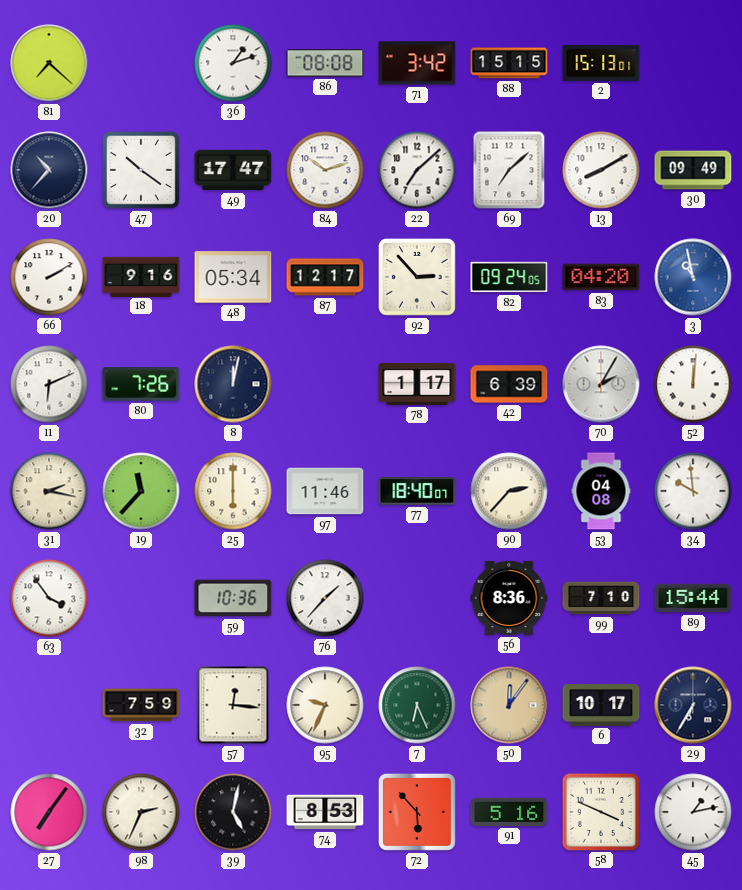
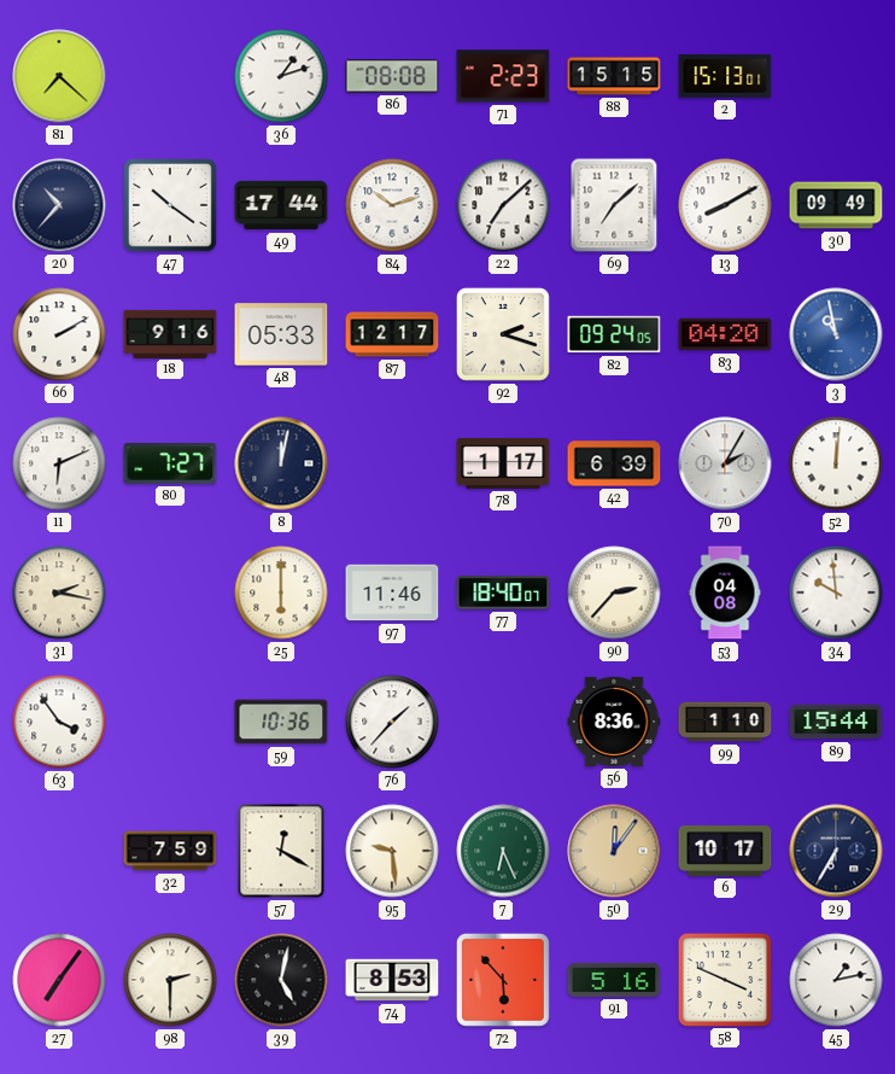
71: 3:42 -> 2:23 (503, 76)
49: 17:47 -> 17:44 (281, 205)
48: 05:34 -> 05:33 (281, 334)
92: 2:53 -> 2:18 (504, 335)
80: 7:26 -> 7:27 (170, 465)
19: 11:37 -> none (141, 491)
99: 7:10 -> 1:10 (725, 722)
57: 12:16 -> 12:20 (281, 851)
95: 9:34 -> 9:29 (392, 851)
98: 2:34 -> 2:30 (170, 980)
